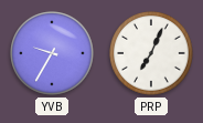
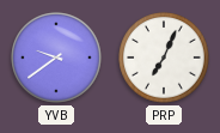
YVB: 9:35 -> 9:39 (56, 58)
